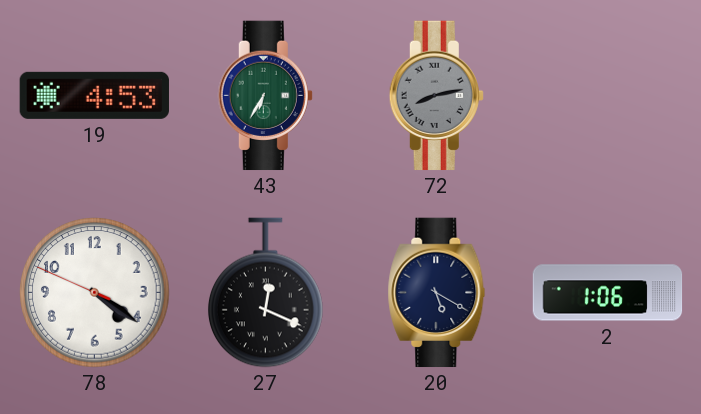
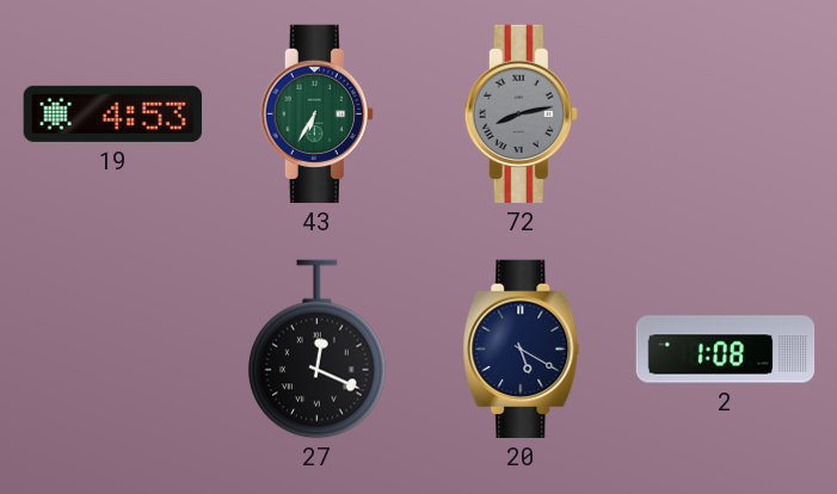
78: 4:20 -> none (95, 293)
2: 1:06 -> 1:08 (726, 350)
